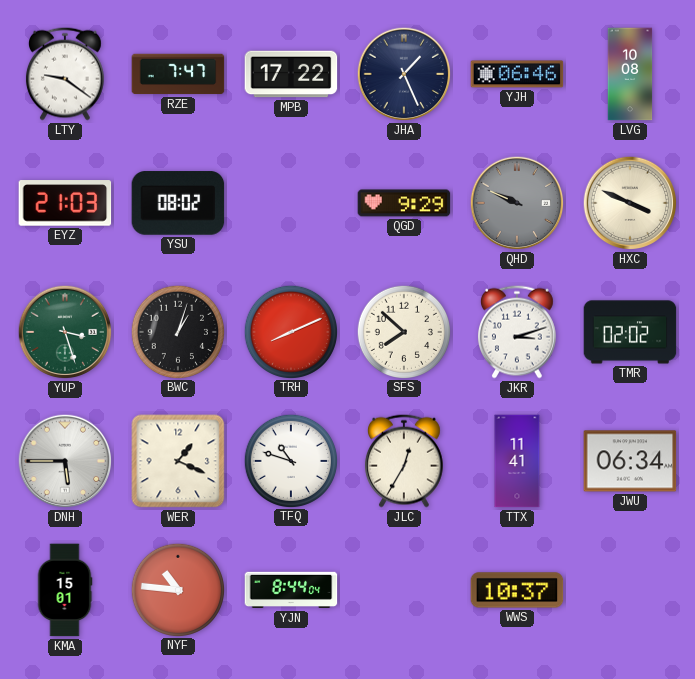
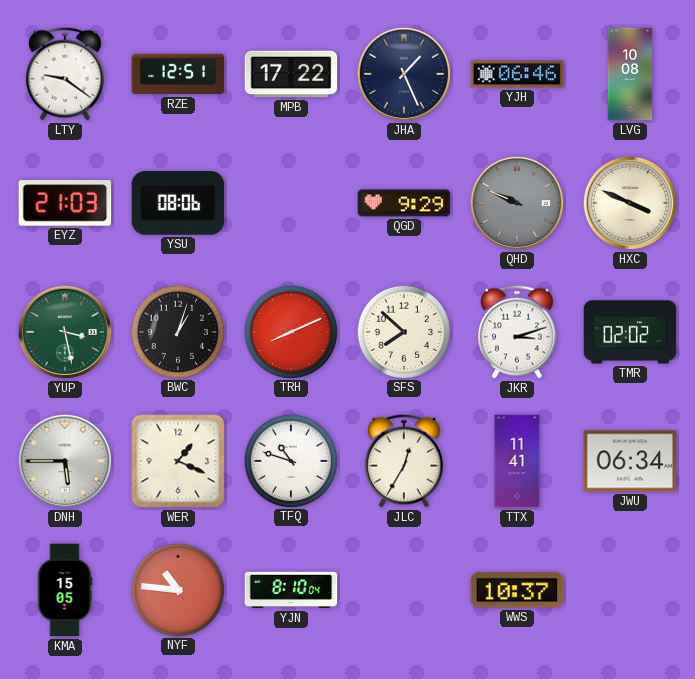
RZE: 7:47 -> 12:51 (178, 74)
YSU: 08:02 -> 08:06 (178, 203)
YUP: 3:27 -> 3:28 (65, 332)
KMA: 15:01 -> 15:05 (65, 590)
YJN: 8:44 -> 8:10 (291, 590)
